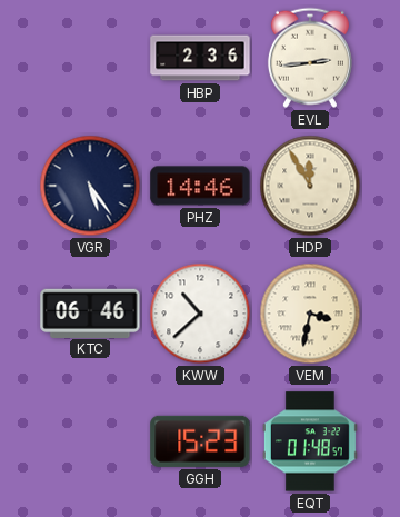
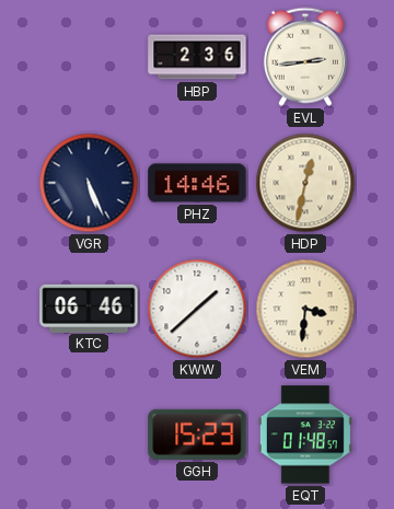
VGR: 5:24 -> 5:26 (89, 183)
HDP: 11:55 -> 12:32 (305, 183)
KWW: 10:38 -> 1:38 (197, 309)
VEM: 3:32 -> 3:31 (305, 309)
